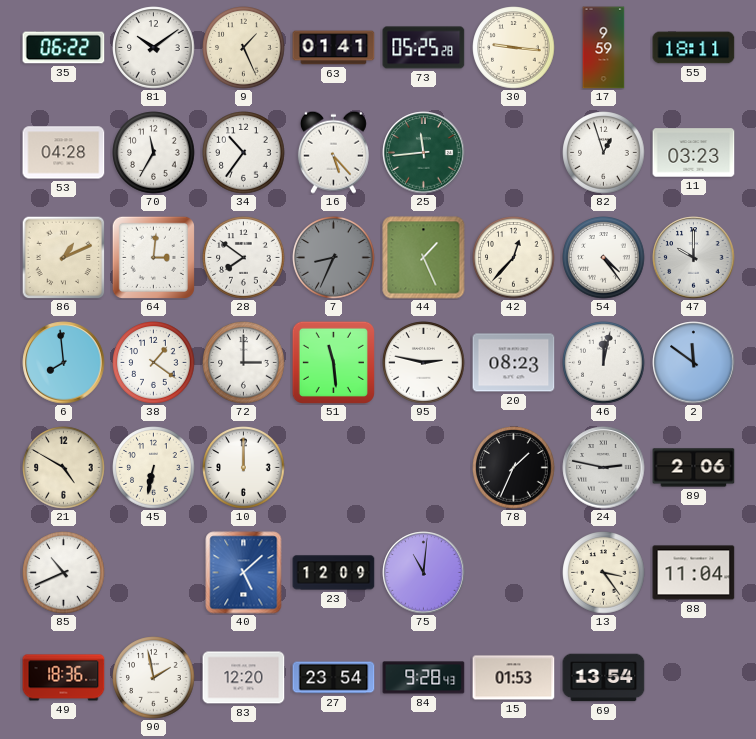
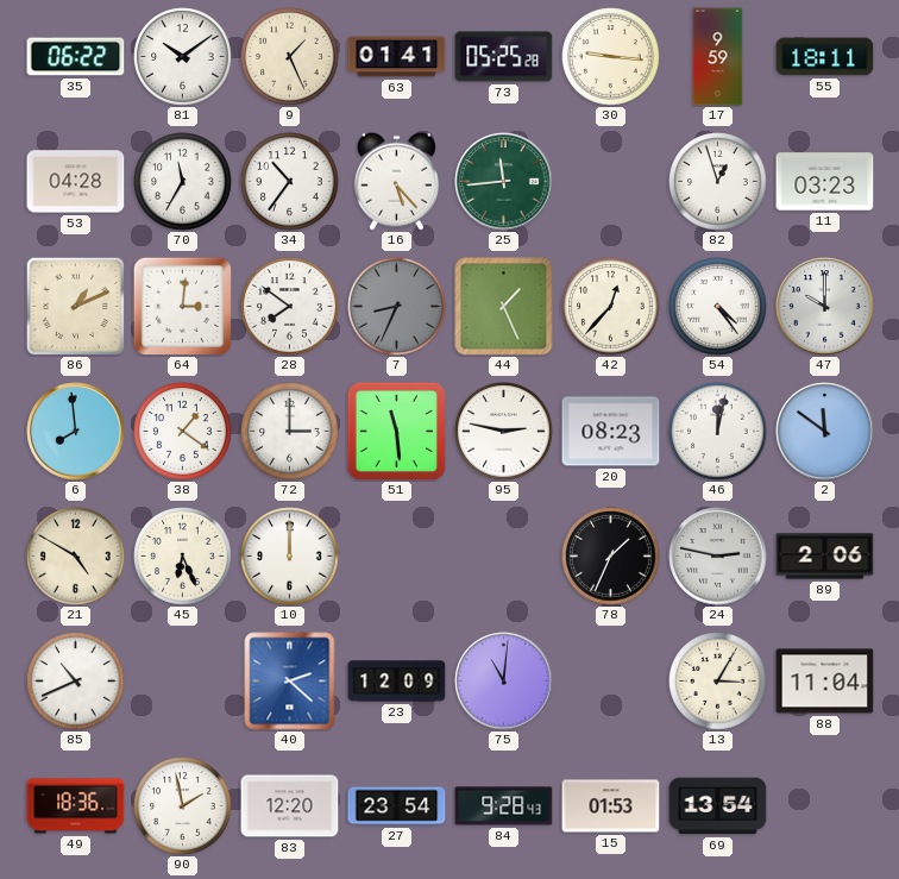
45: 6:32 -> 6:26 (183, 557)
40: 5:08 -> 2:22 (290, 682)
13: 3:24 -> 3:05 (718, 682)
